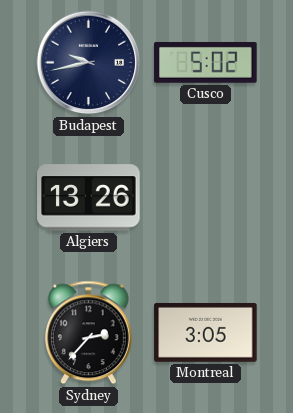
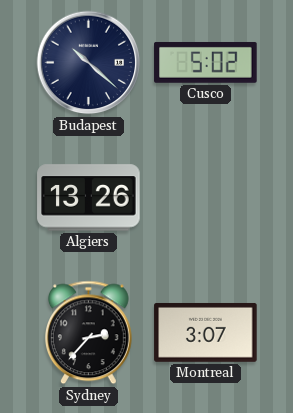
Budapest: 9:43 -> 10:22 (89, 63)
Montreal: 3:05 -> 3:07 (206, 332)
